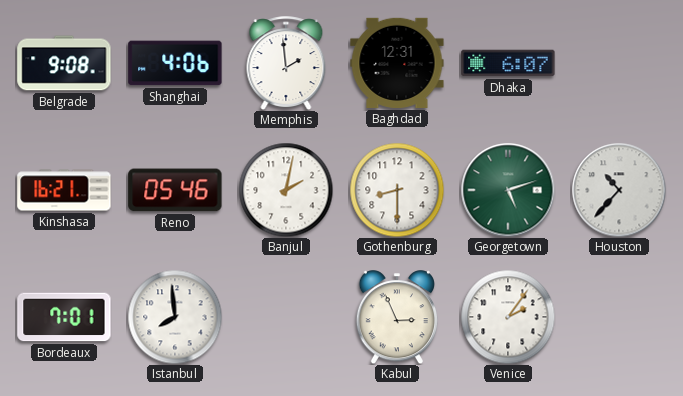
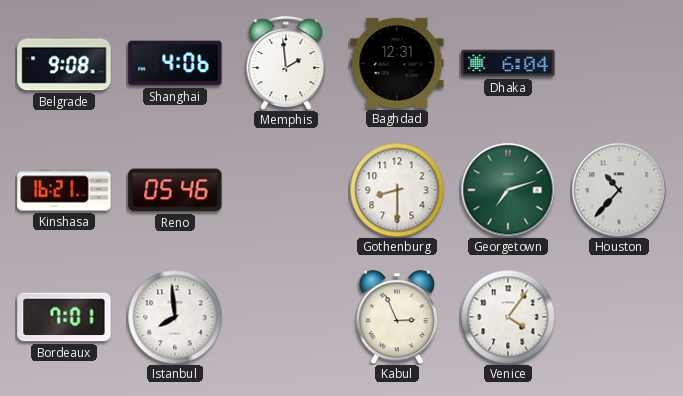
Dhaka: 6:07 -> 6:04 (508, 63)
Banjul: 2:02 -> none (286, 190)
Georgetown: 5:12 -> 7:12 (508, 190)
Venice: 2:06 -> 4:06 (508, 317)
